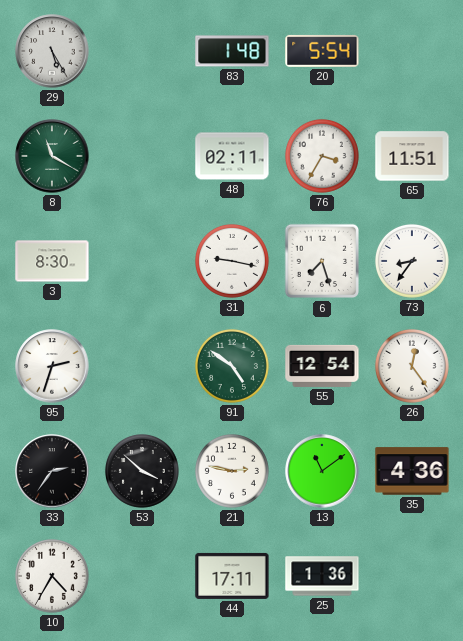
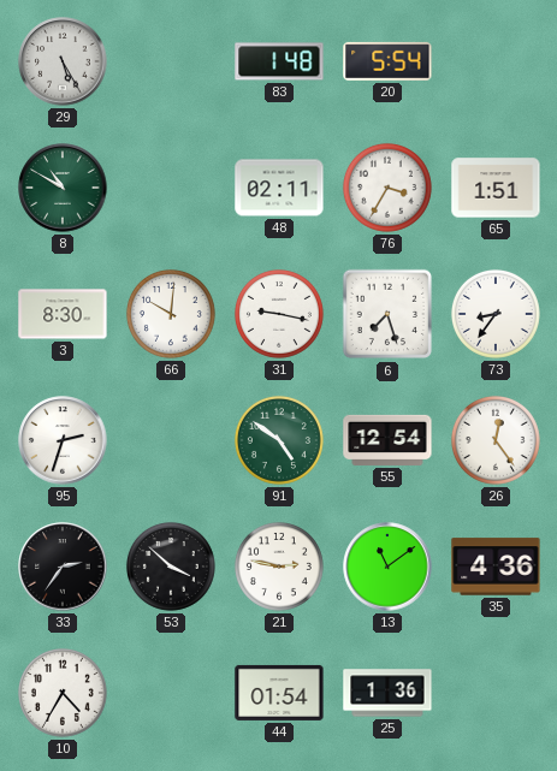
8: 11:20 -> 10:50 (63, 188)
65: 11:51 -> 1:51 (496, 188)
66: none -> 10:01 (171, 314)
44: 17:11 -> 01:54 (279, 693)
